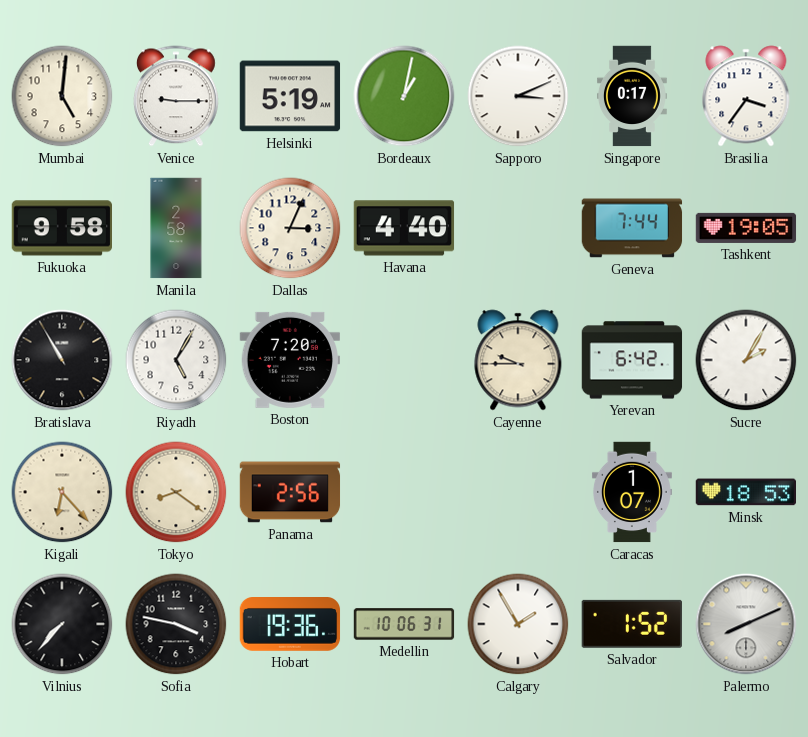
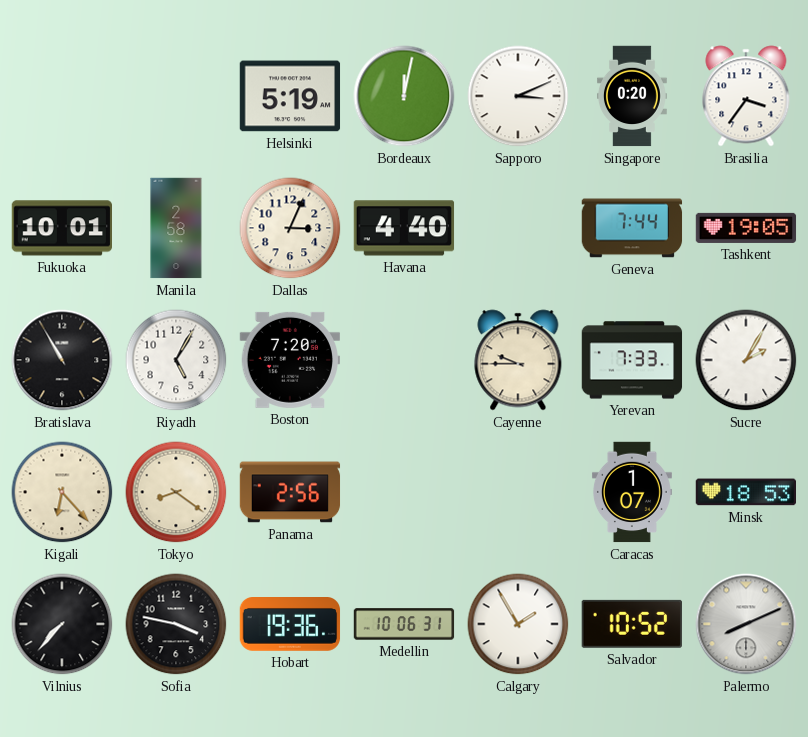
Mumbai: 5:01 -> none (62, 96)
Venice: 9:15 -> none (176, 96)
Bordeaux: 1:02 -> 12:02 (404, 96)
Singapore: 0:17 -> 0:20 (633, 96)
Fukuoka: 9:58 -> 10:01 (62, 228)
Yerevan: 6:42 -> 7:33 (632, 360)
Salvador: 1:52 -> 10:52 (632, 624)
